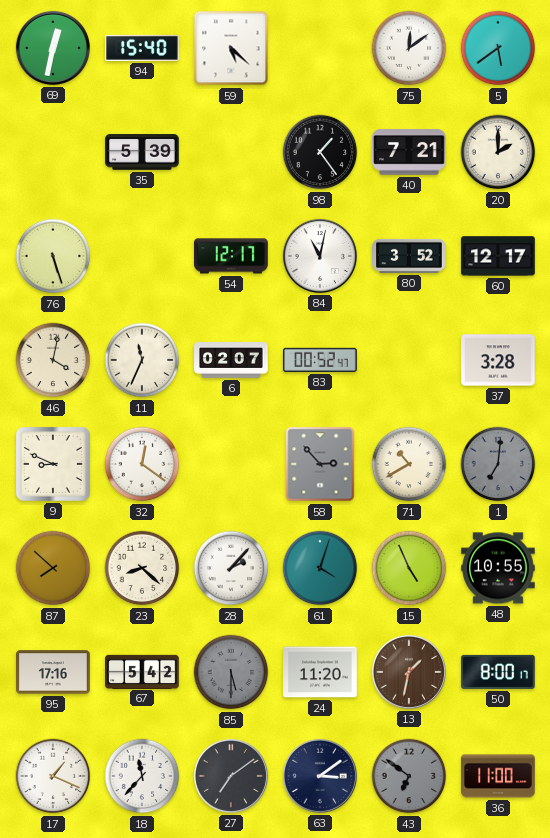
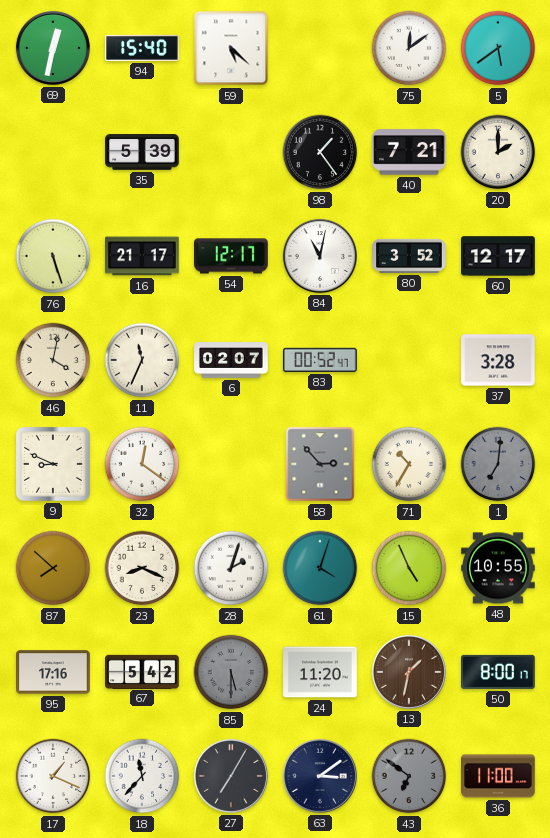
16: none -> 21:17 (142, 256)
71: 10:40 -> 10:35 (409, 464)
23: 8:22 -> 8:19 (142, 568)
28: 2:07 -> 2:03 (231, 568)
27: 7:09 -> 7:05 (231, 776)
